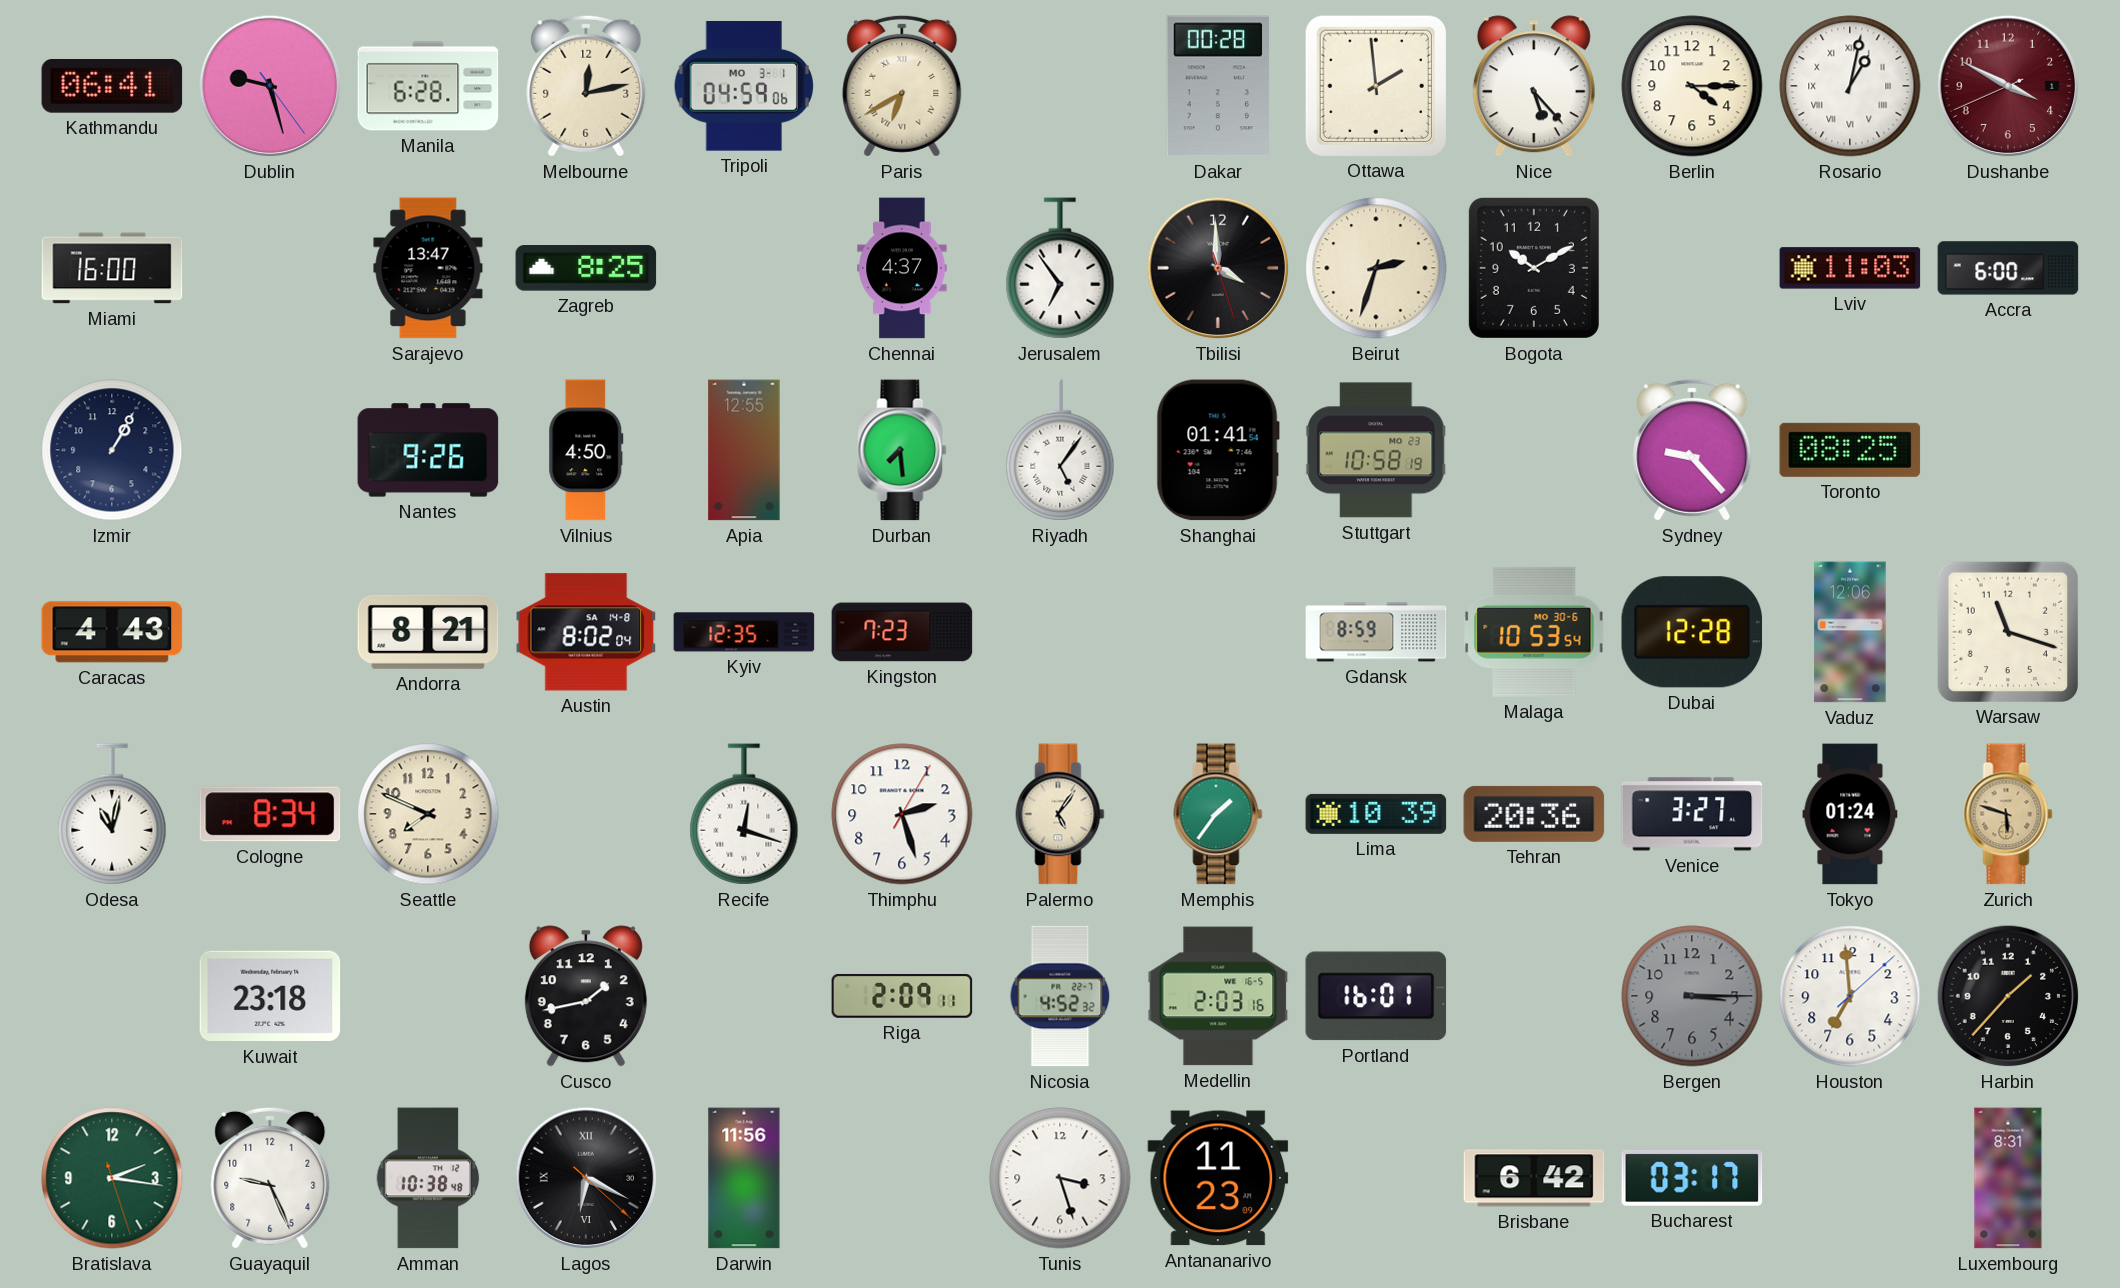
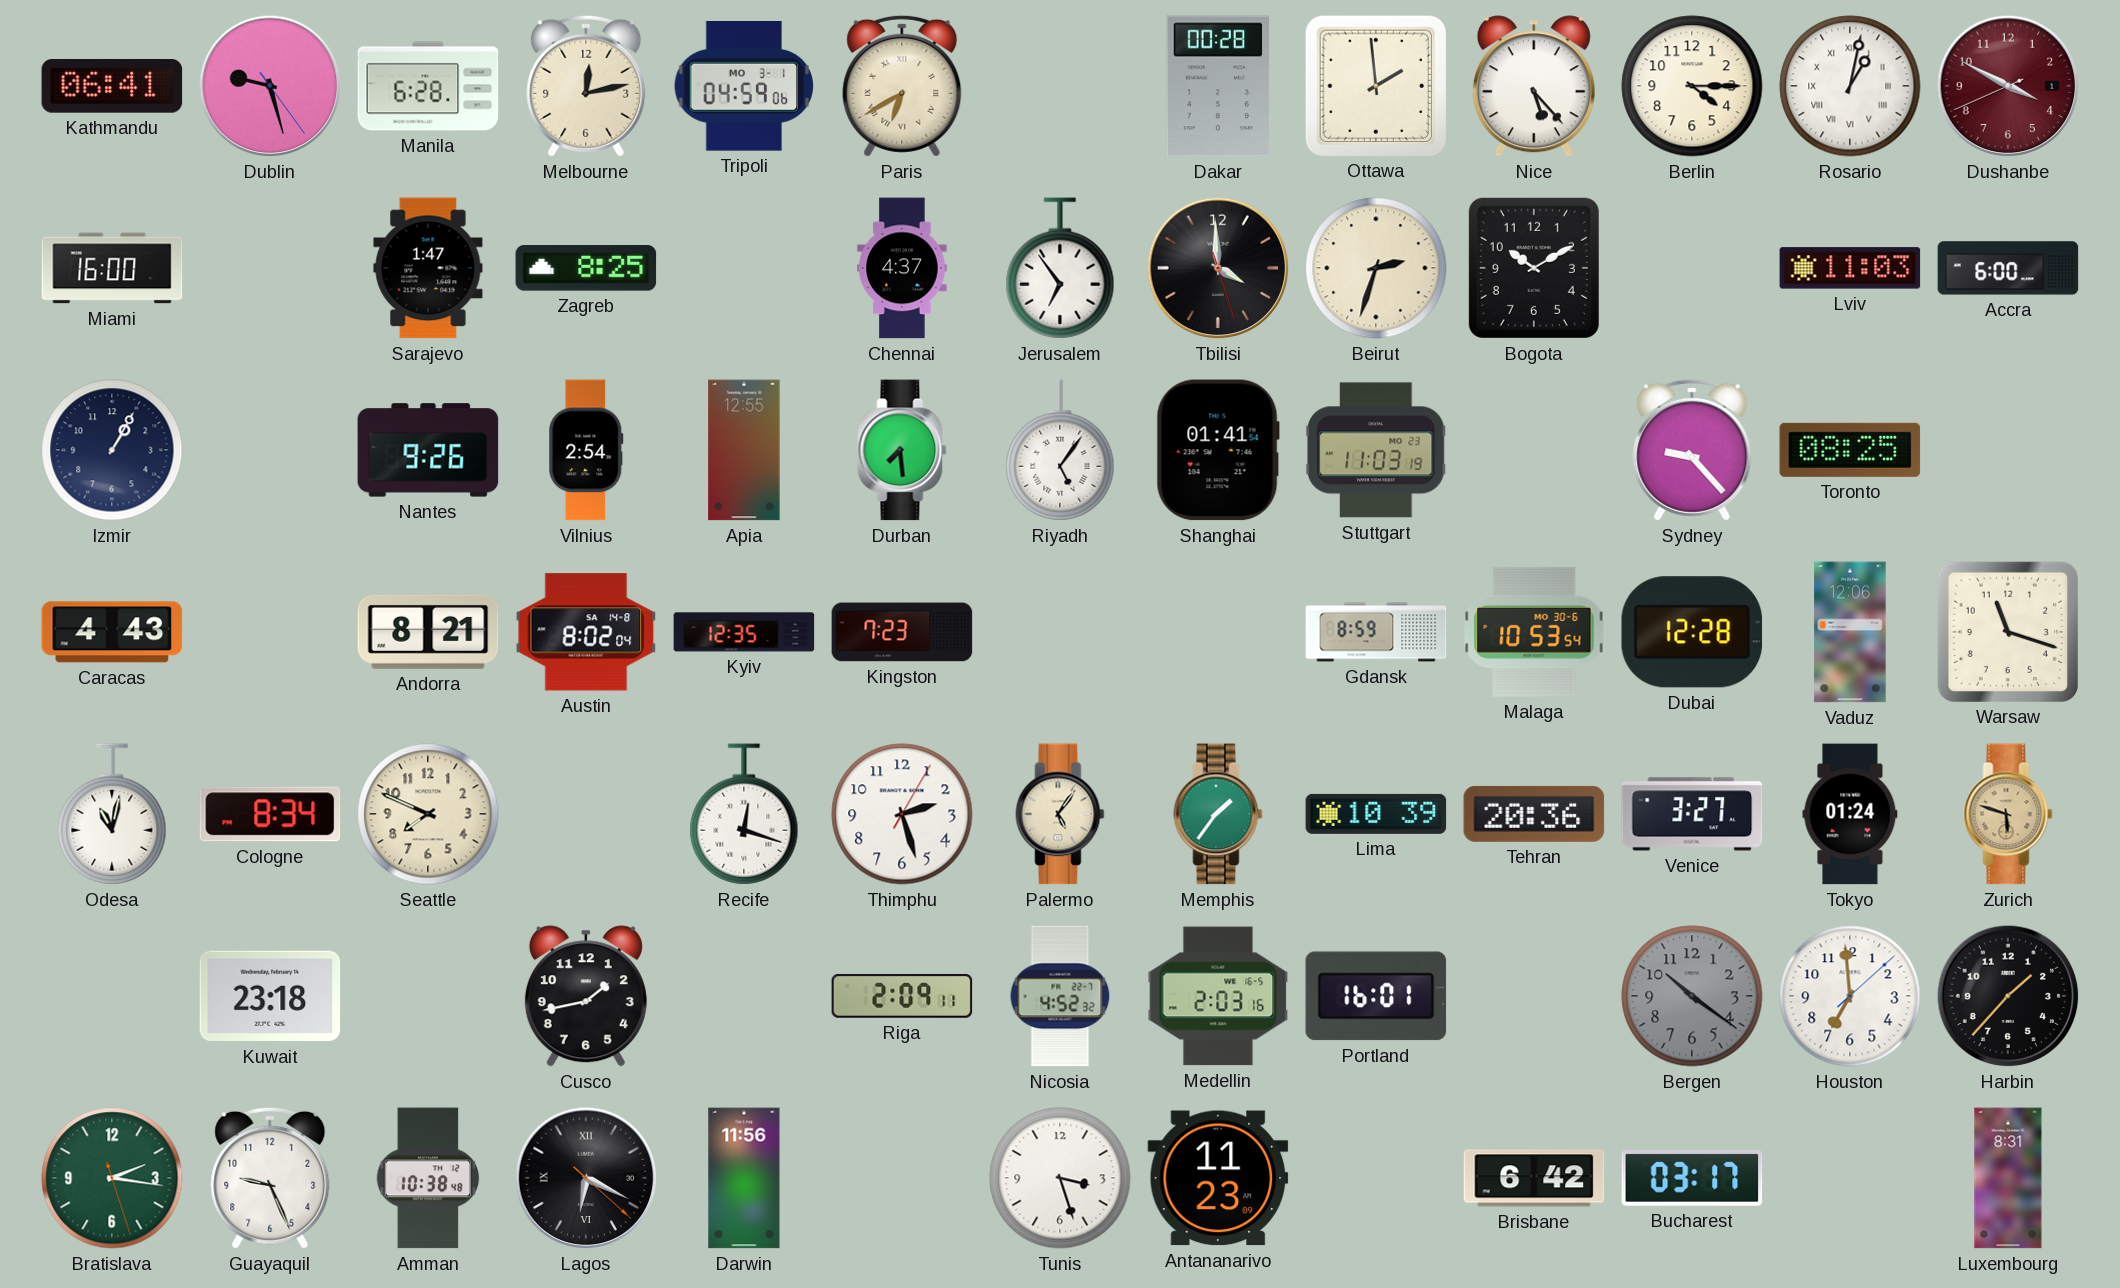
Sarajevo: 13:47 -> 1:47 (428, 268)
Vilnius: 4:50 -> 2:54 (586, 450)
Stuttgart: 10:58 -> 11:03 (1376, 450)
Bergen: 3:15 -> 10:21 (1692, 996)
